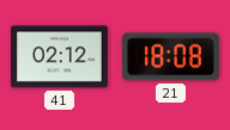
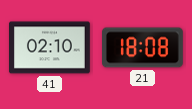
41: 02:12 -> 02:10 (50, 48)
